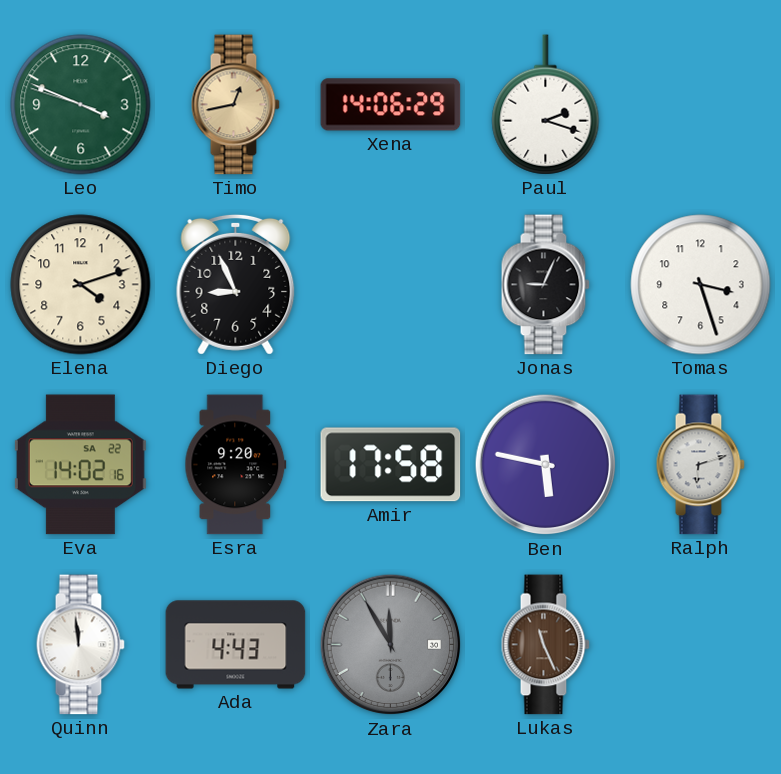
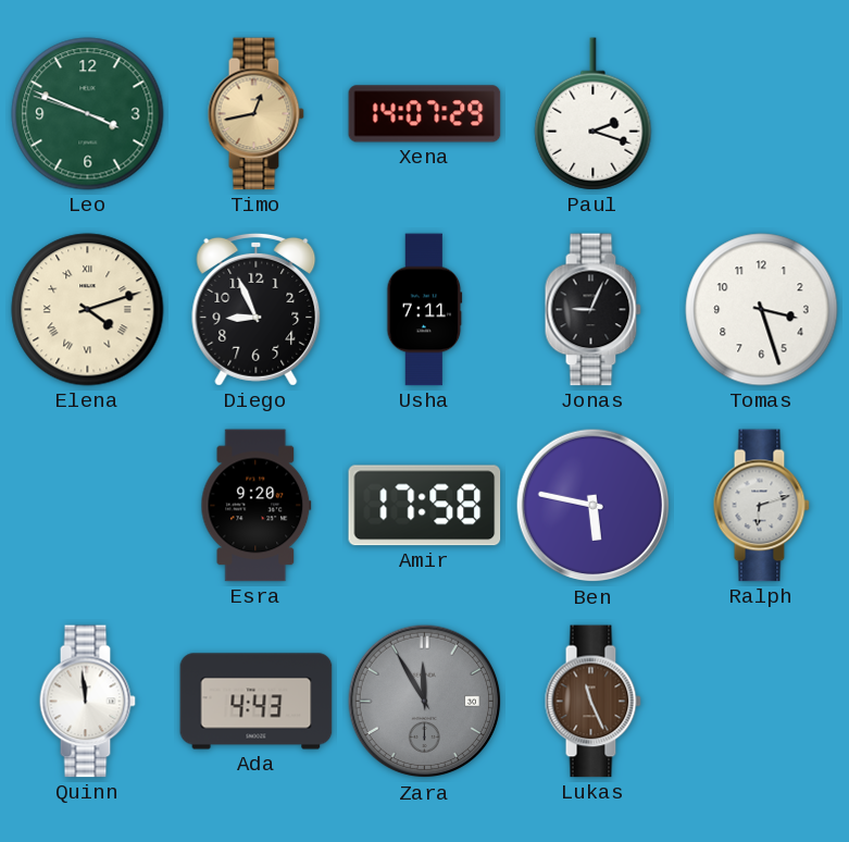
Xena: 14:06 -> 14:07 (425, 114)
Elena numerals: Arabic -> Roman (88, 310)
Usha: none -> 7:11 (425, 310)
Eva: 14:02 -> none (80, 465)
